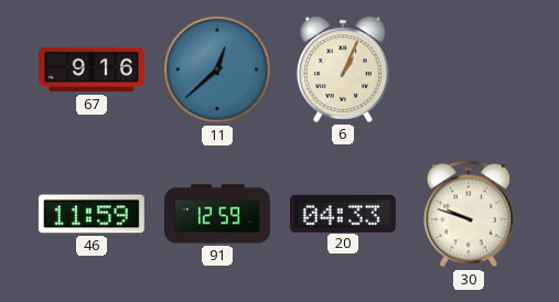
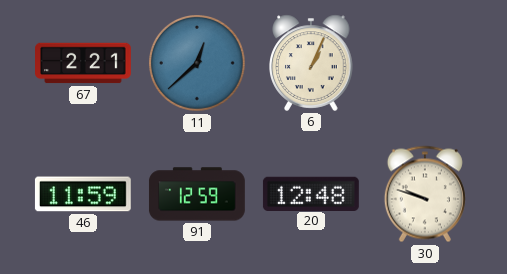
67: 9:16 -> 2:21 (84, 63)
20: 04:33 -> 12:48 (311, 193)
